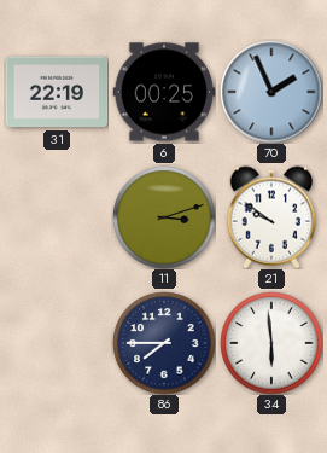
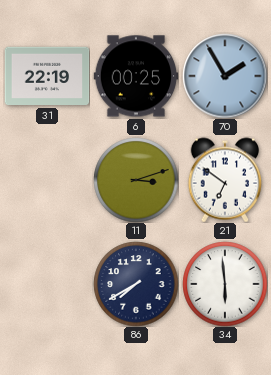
70: 1:56 -> 1:55 (225, 76)
21: 9:51 -> 6:51 (225, 180)
86: 7:45 -> 7:40 (136, 284)
